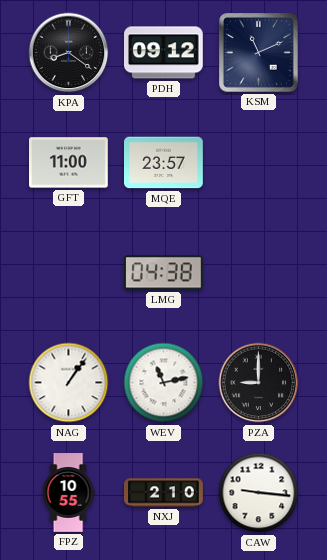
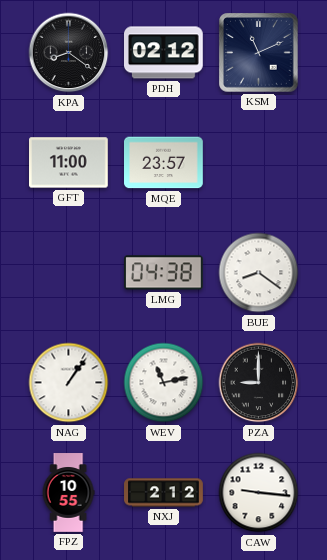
PDH: 09:12 -> 02:12 (164, 53)
BUE: none -> 8:21 (259, 273)
NXJ: 2:10 -> 2:12 (164, 493)
